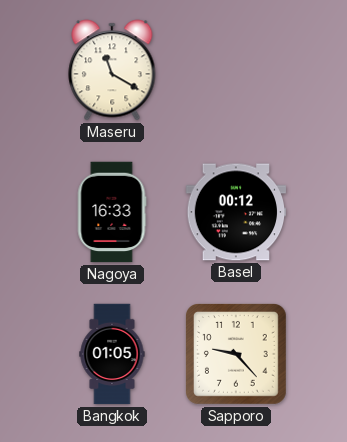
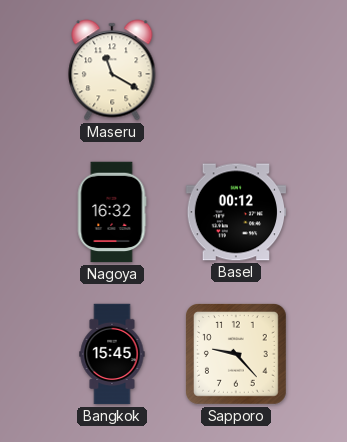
Nagoya: 16:33 -> 16:32 (112, 212)
Bangkok: 01:05 -> 15:45 (112, 354)
